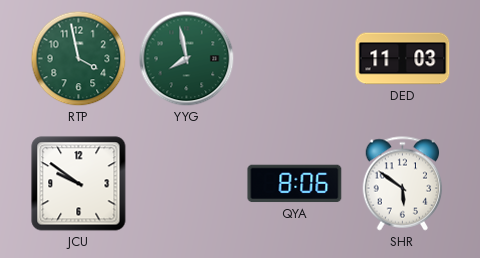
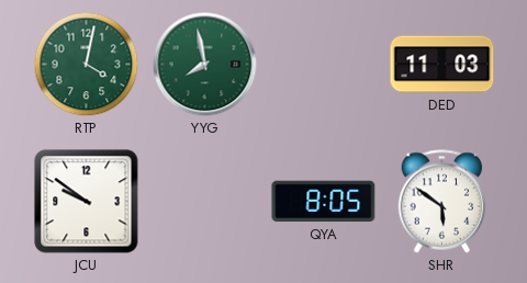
RTP: 3:58 -> 4:02 (87, 65)
QYA: 8:06 -> 8:05 (324, 202)
